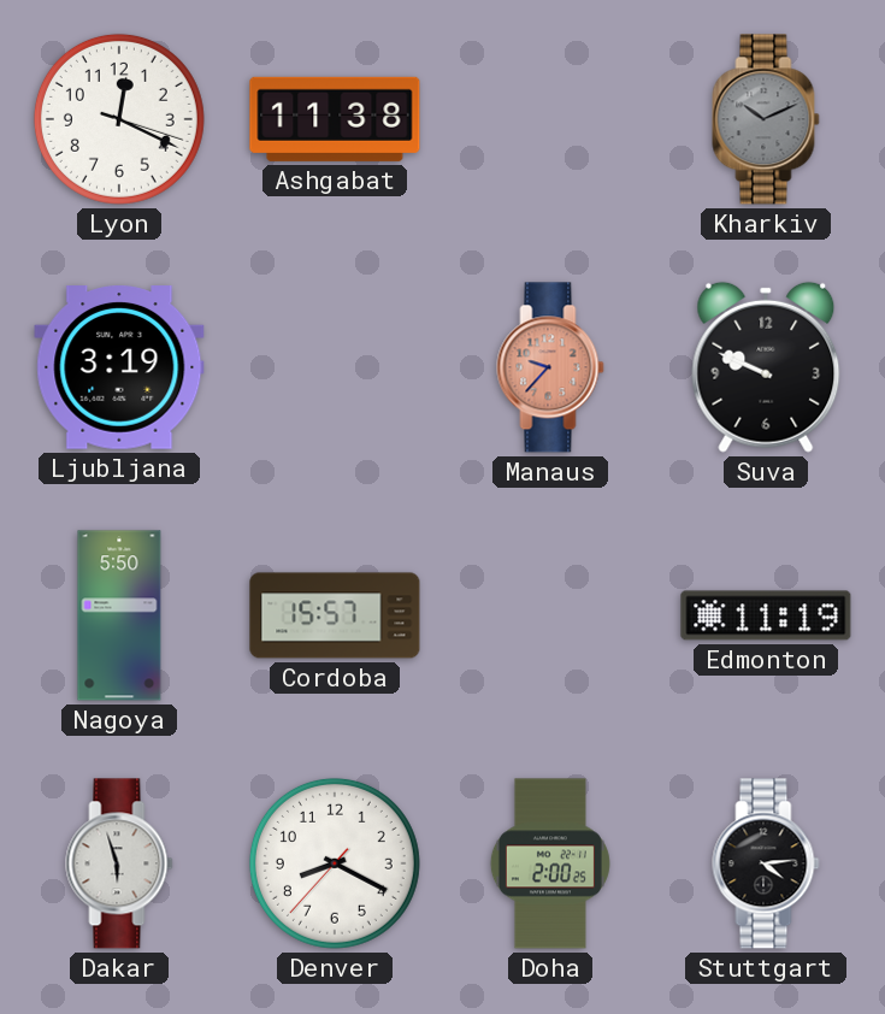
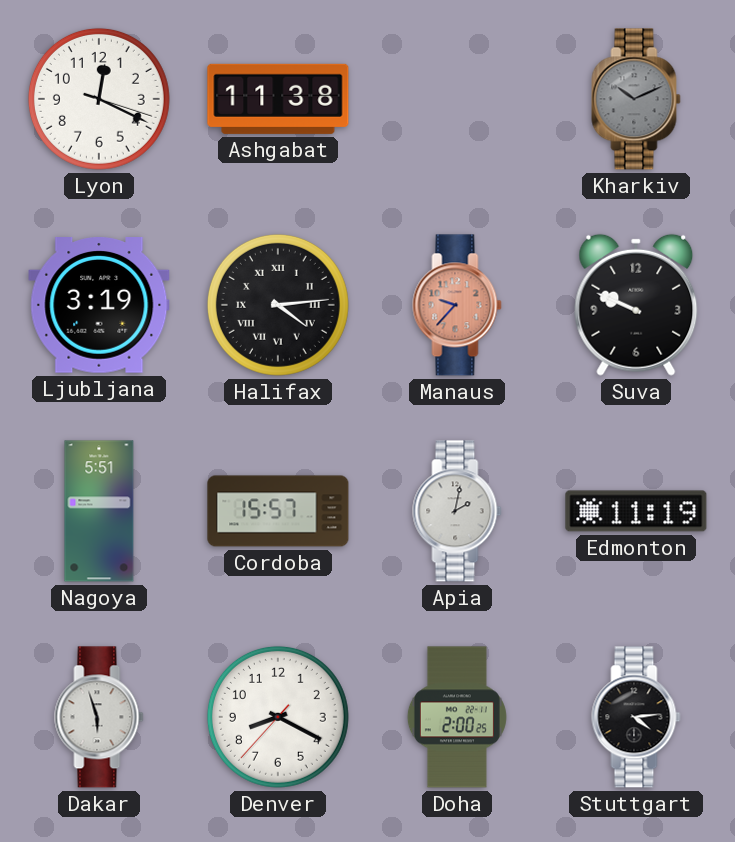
Halifax: none -> 4:14 (278, 305)
Nagoya: 5:50 -> 5:51 (99, 511)
Apia: none -> 2:02 (457, 511)
